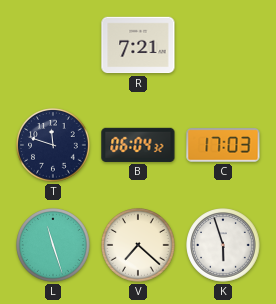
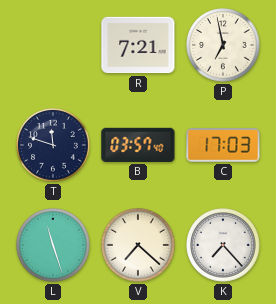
P: none -> 6:58 (223, 45)
B: 06:04 -> 03:57 (138, 145)
K: 5:57 -> 7:23 (223, 245)
